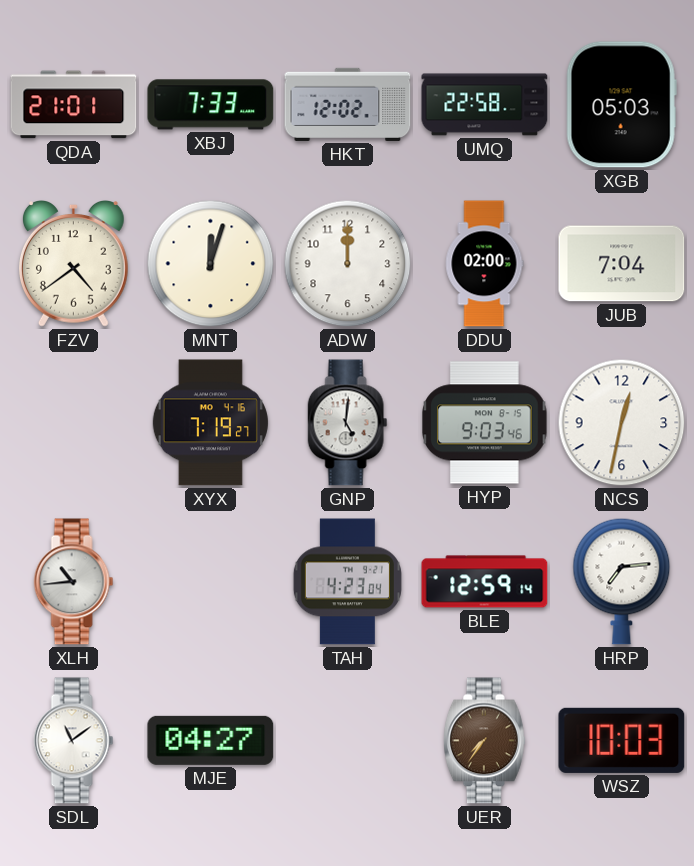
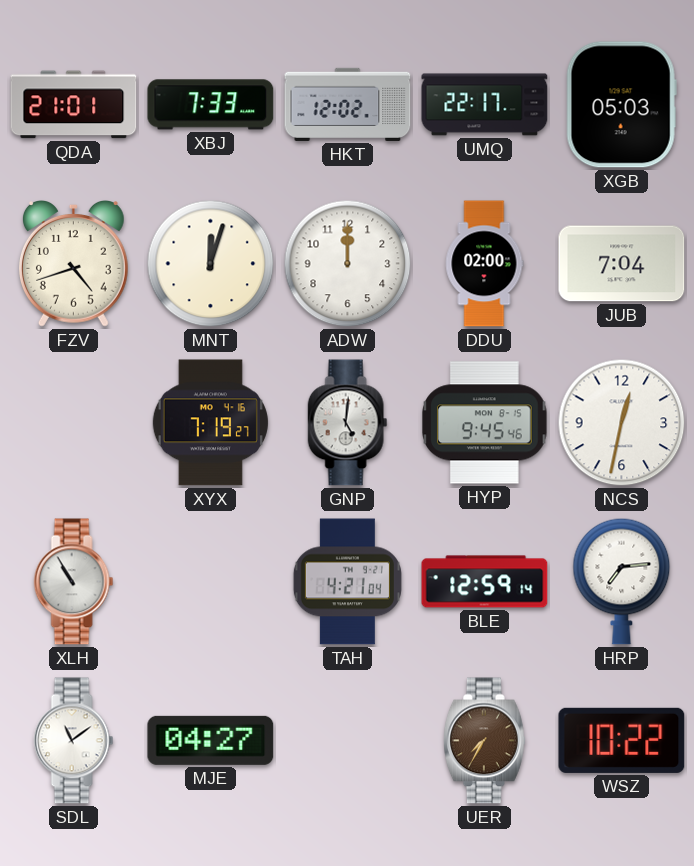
UMQ: 22:58 -> 22:17 (485, 105)
FZV: 4:39 -> 4:42 (73, 264)
HYP: 9:03 -> 9:45 (485, 423)
XLH: 10:44 -> 10:55 (74, 582)
TAH: 4:23 -> 4:21 (347, 582)
UER: 7:36 -> 7:35 (484, 741)
WSZ: 10:03 -> 10:22 (622, 740)
